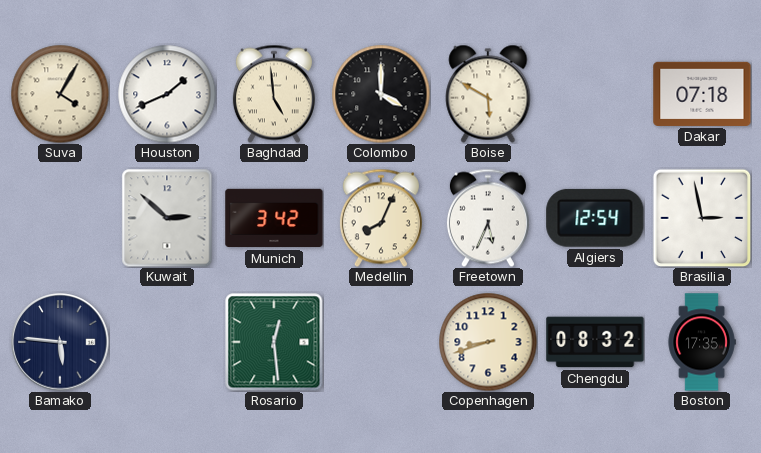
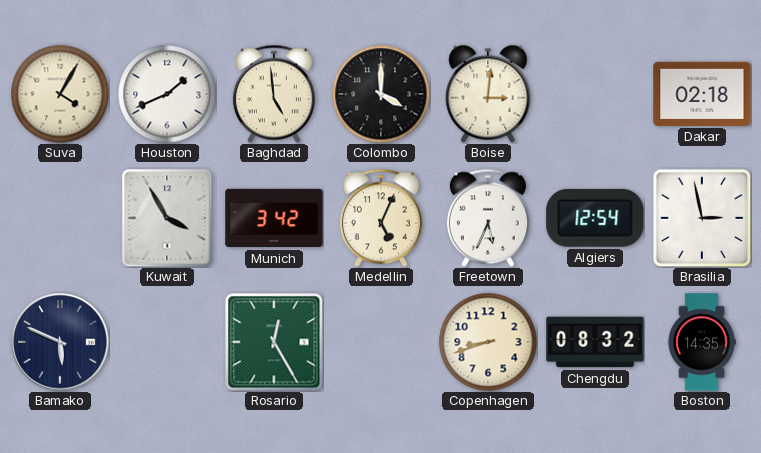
Boise: 5:50 -> 3:01 (488, 94)
Dakar: 07:18 -> 02:18 (702, 94)
Kuwait: 2:52 -> 3:55 (167, 218)
Medellin: 8:04 -> 5:04 (381, 218)
Bamako: 5:46 -> 5:49 (60, 342)
Rosario: 12:29 -> 12:25 (274, 342)
Boston: 17:35 -> 14:35 (702, 342)
